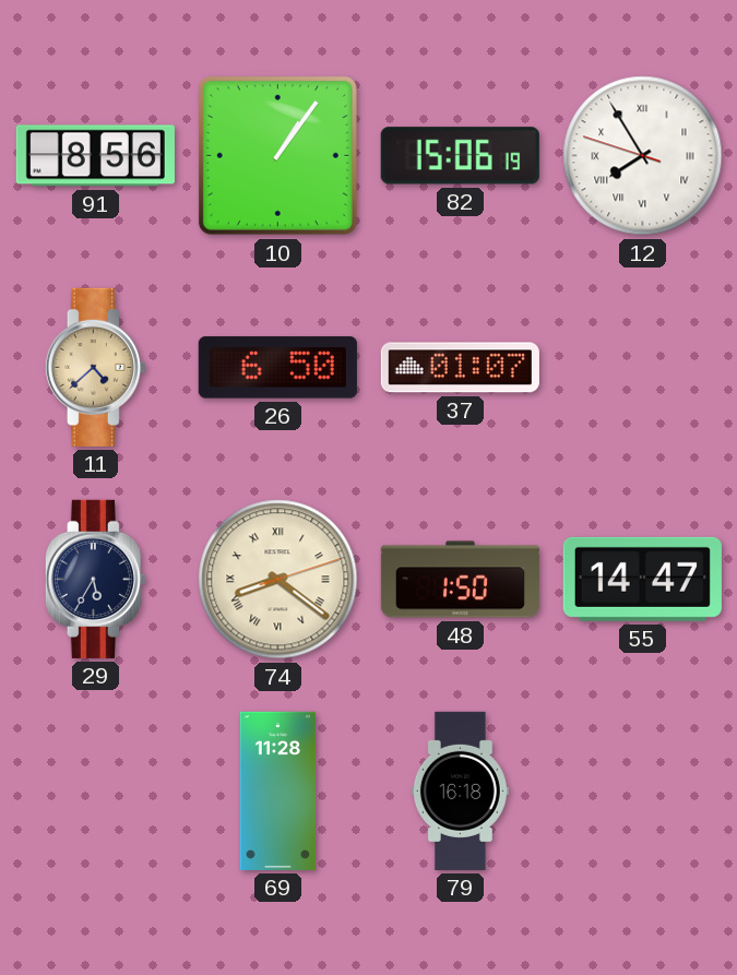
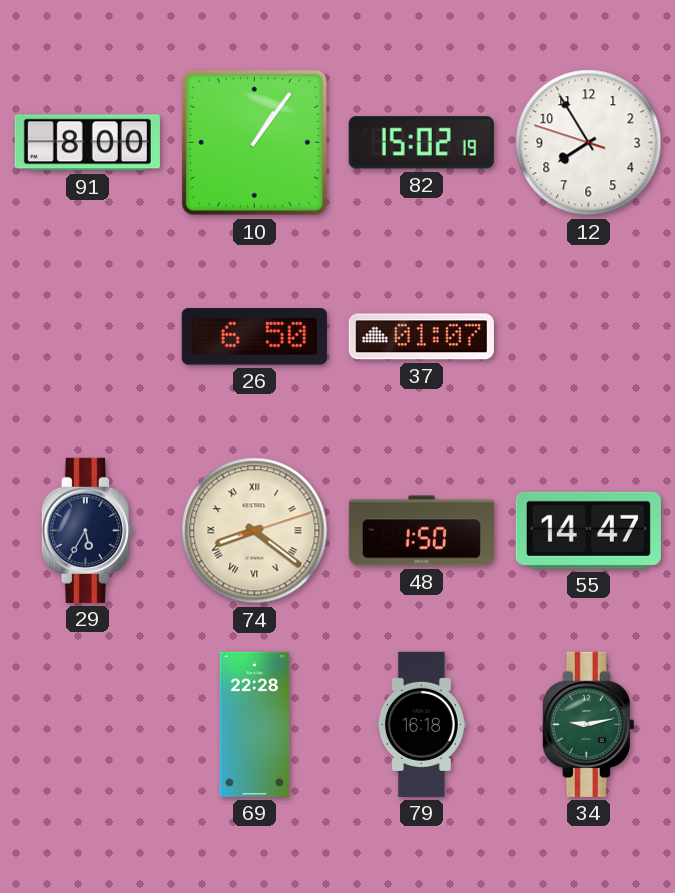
91: 8:56 -> 8:00 (87, 143)
82: 15:06 -> 15:02 (421, 143)
12 numerals: Roman -> Arabic (589, 143)
11: 4:38 -> none (95, 367)
69: 11:28 -> 22:28 (255, 724)
34: none -> 9:13 (588, 724)
